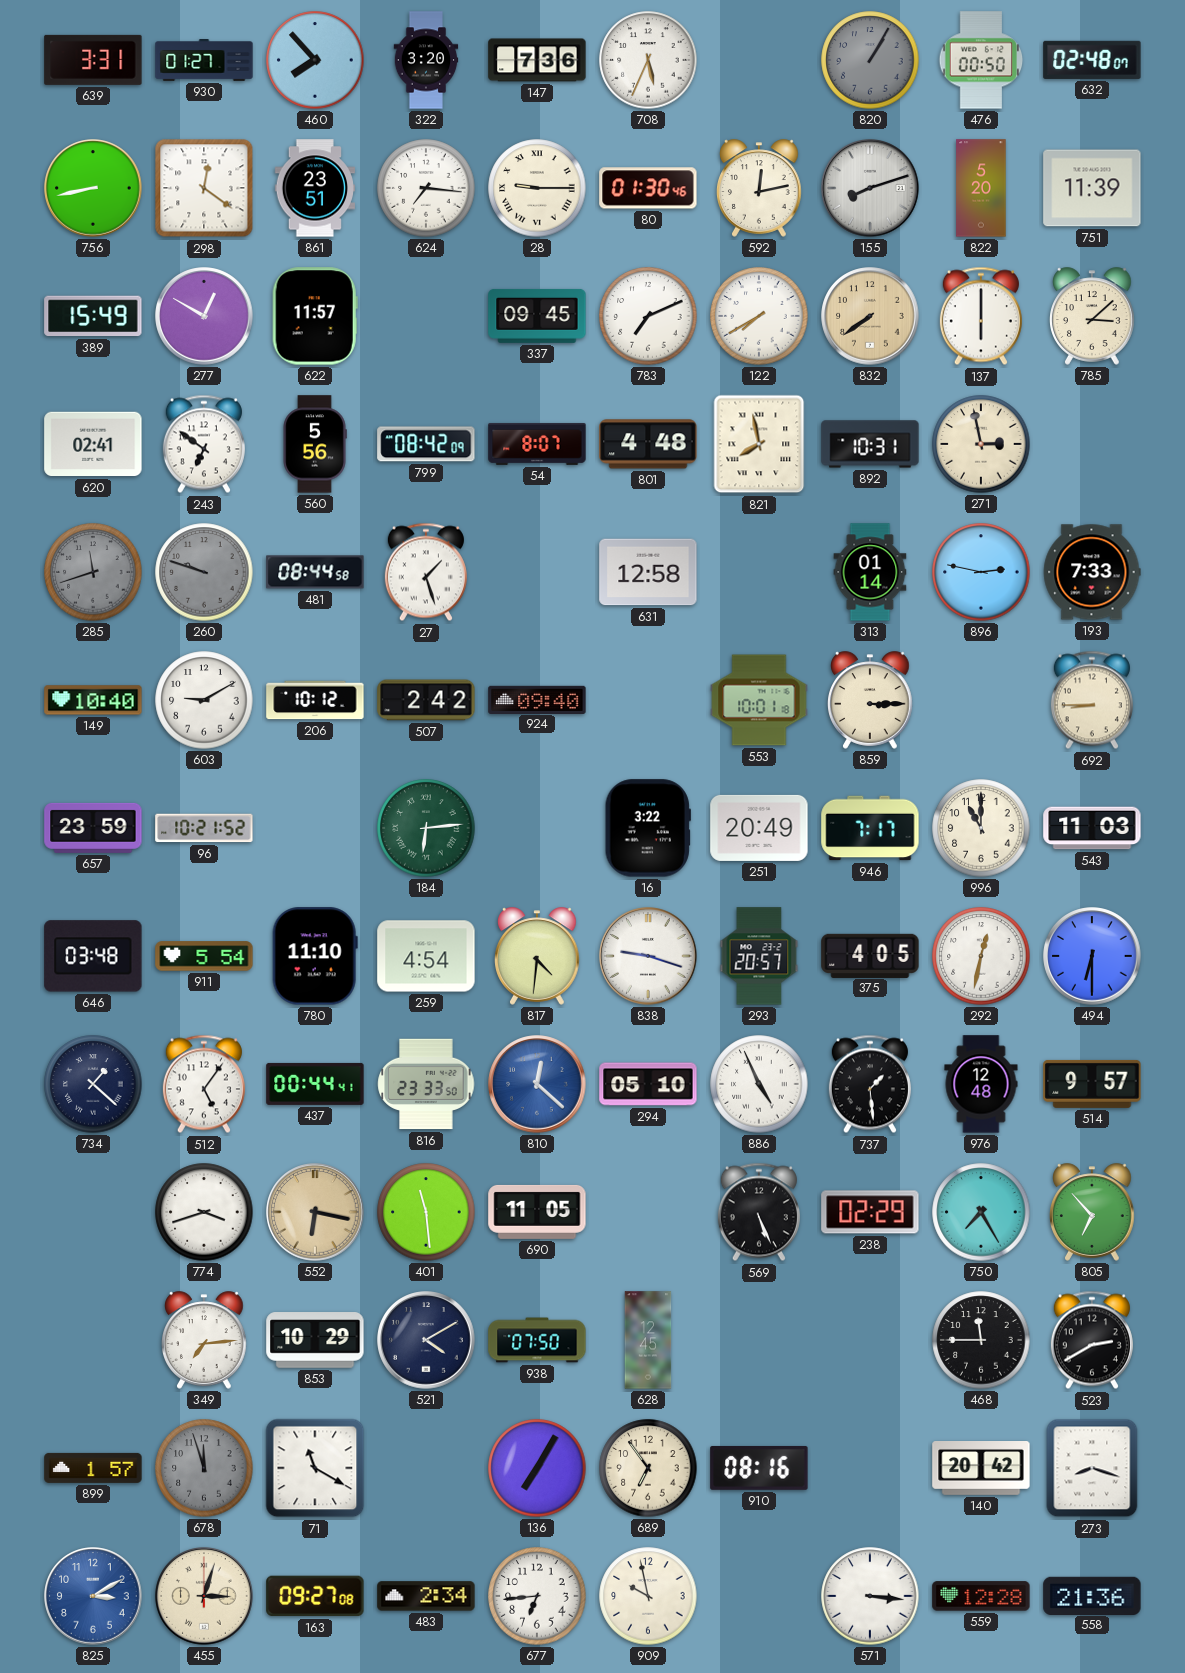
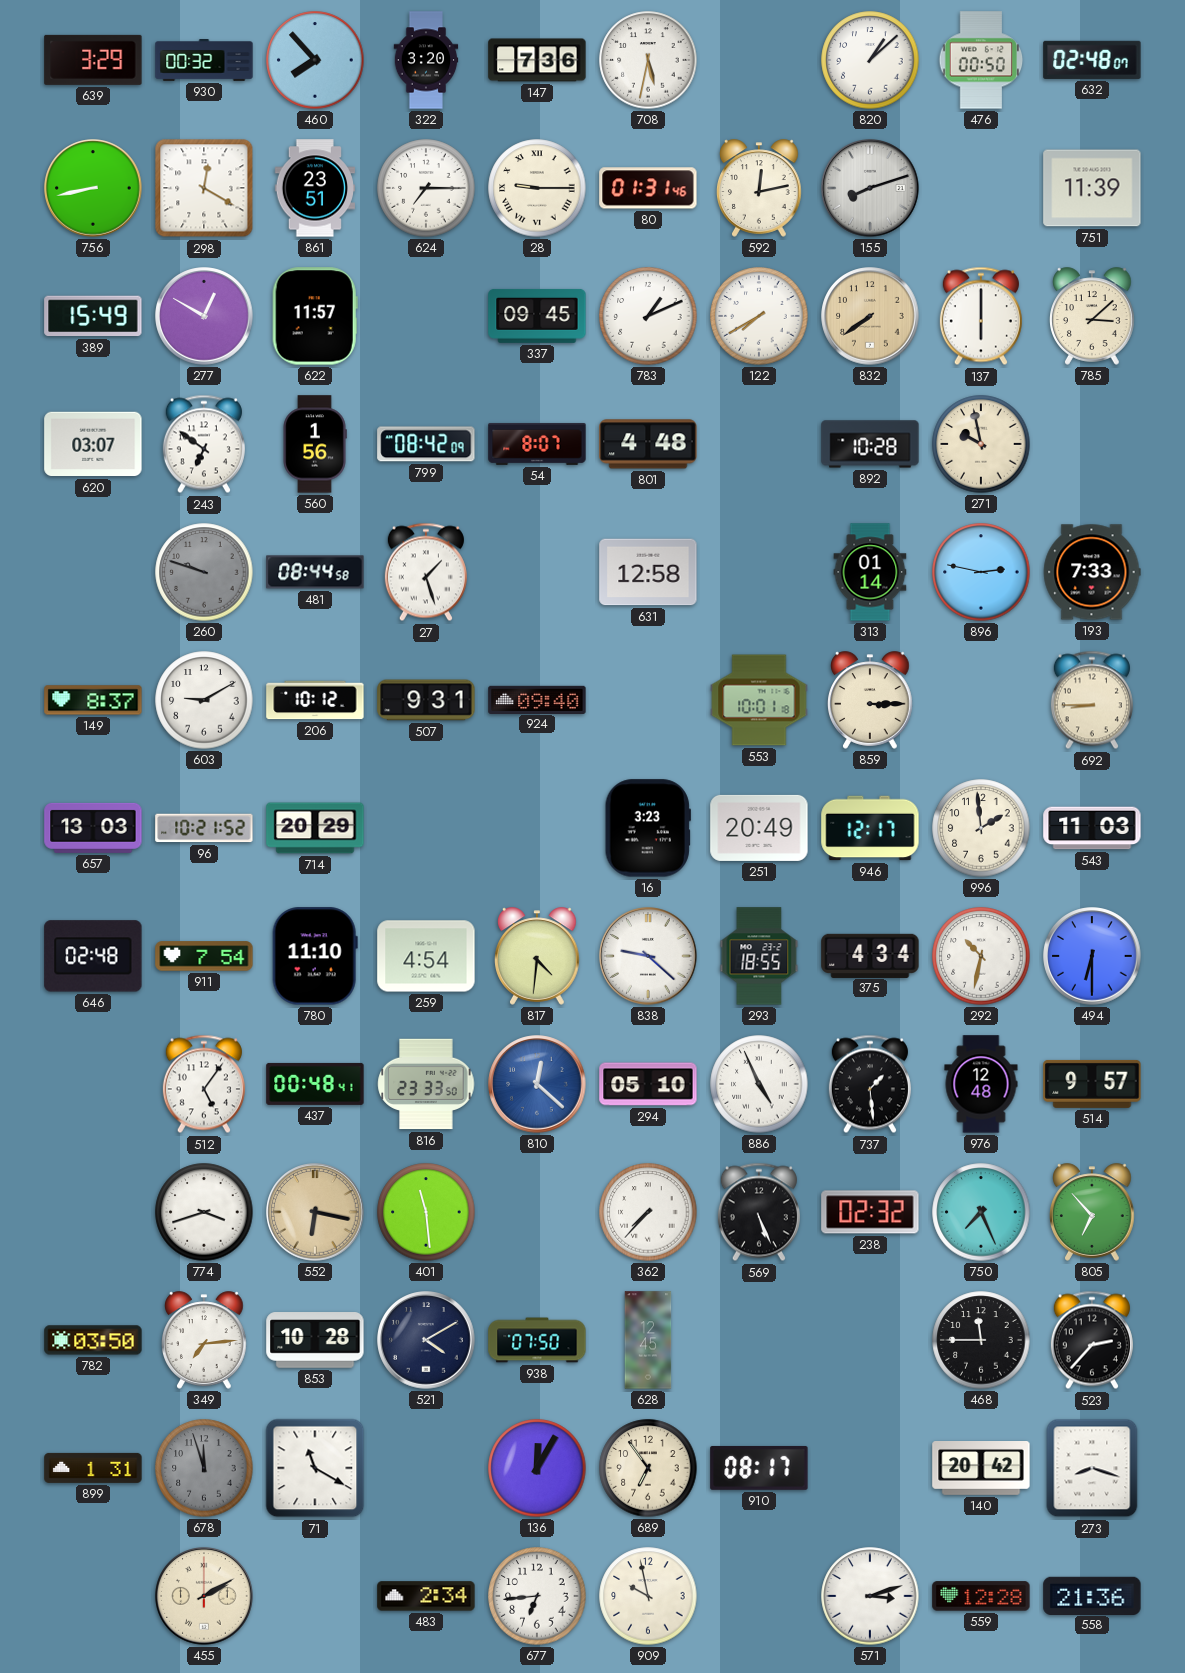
639: 3:31 -> 3:29 (93, 60)
930: 01:27 -> 00:32 (204, 61)
708: 5:34 -> 5:32 (648, 60)
820: 1:05 -> 1:08 (870, 60)
820 dial: grey -> white (870, 60)
298: 12:21 -> 12:20 (204, 188)
624: 7:16 -> 7:15 (426, 188)
80: 01:30 -> 01:31 (648, 188)
822: 5:20 -> none (981, 188)
783: 7:11 -> 1:11 (648, 316)
620: 02:41 -> 03:07 (93, 444)
560: 5:56 -> 1:56 (315, 444)
821: 7:58 -> none (759, 444)
892: 10:31 -> 10:28 (870, 444)
271: 2:58 -> 9:58 (981, 444)
285: 11:42 -> none (93, 572)
149: 10:40 -> 8:37 (93, 700)
507: 2:42 -> 9:31 (426, 700)
657: 23:59 -> 13:03 (93, 828)
714: none -> 20:29 (315, 828)
184: 6:14 -> none (426, 828)
16: 3:22 -> 3:23 (648, 828)
946: 7:17 -> 12:17 (870, 828)
996: 11:00 -> 1:59 (981, 828)
646: 03:48 -> 02:48 (93, 956)
911: 5:54 -> 7:54 (204, 956)
838: 9:18 -> 9:22 (648, 956)
293: 20:57 -> 18:55 (759, 956)
375: 4:05 -> 4:34 (870, 955)
292: 12:32 -> 10:32 (981, 956)
734: 1:22 -> none (93, 1084)
437: 00:44 -> 00:48 (315, 1084)
690: 11:05 -> none (537, 1212)
362: none -> 7:37 (648, 1212)
238: 02:29 -> 02:32 (870, 1212)
750: 7:25 -> 7:26 (981, 1212)
782: none -> 03:50 (93, 1340)
853: 10:29 -> 10:28 (315, 1340)
523: 2:40 -> 2:37 (1092, 1340)
899: 1:57 -> 1:31 (93, 1468)
136: 7:05 -> 12:05 (537, 1468)
910: 08:16 -> 08:17 (759, 1468)
825: 3:10 -> none (93, 1596)
455: 3:03 -> 2:10 (204, 1596)
163: 09:27 -> none (315, 1596)
571: 3:16 -> 3:12 (870, 1596)
